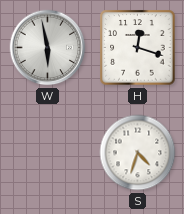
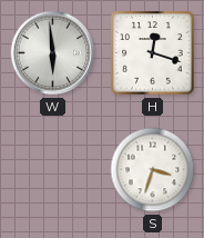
W: 5:58 -> 5:59 (53, 53)
S: 4:33 -> 3:33 (153, 170)
